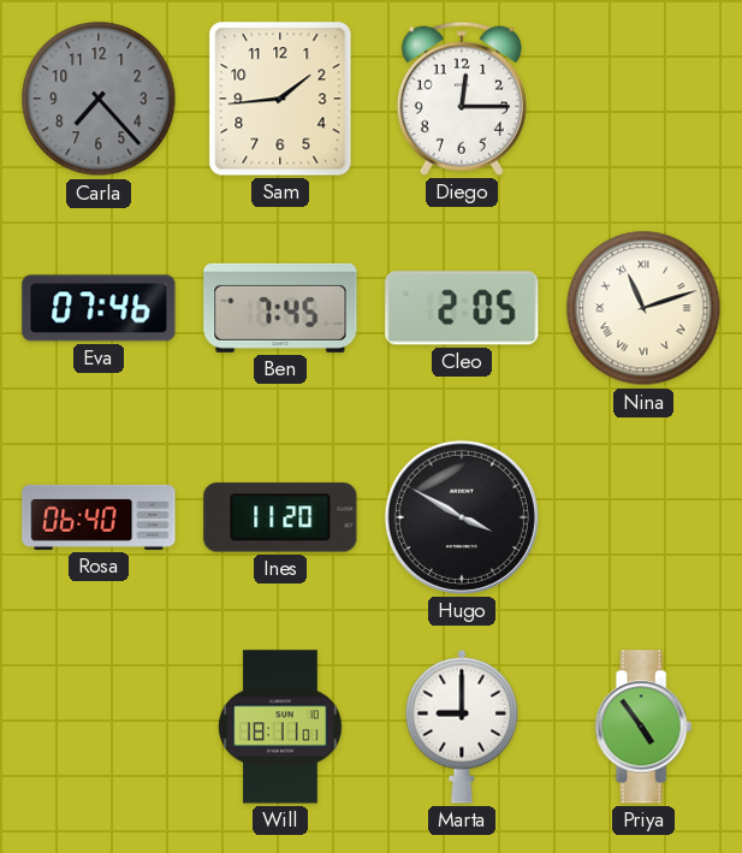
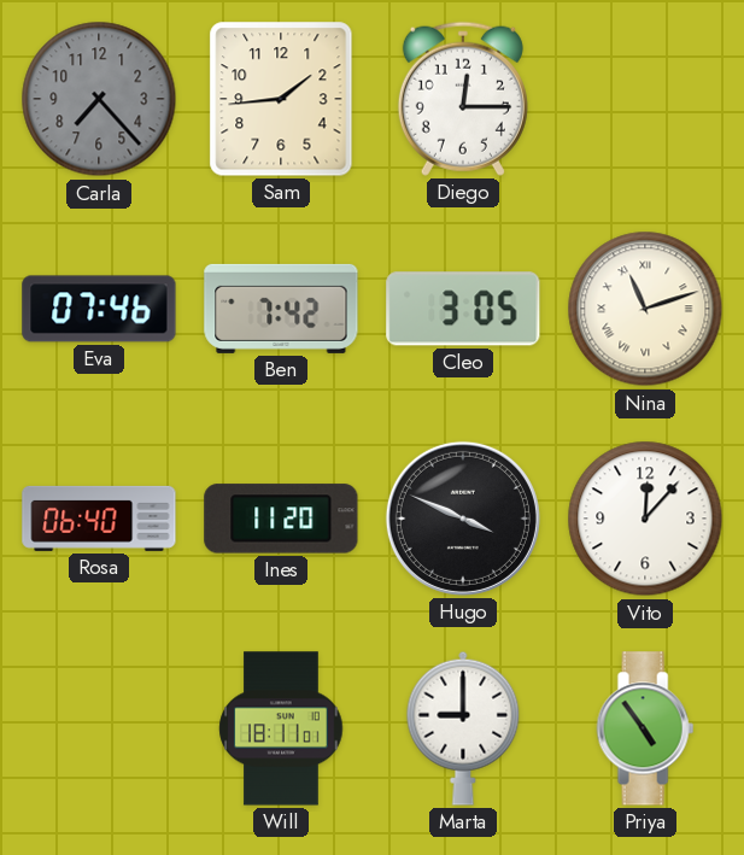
Ben: 7:45 -> 7:42 (281, 309)
Cleo: 2:05 -> 3:05 (463, 309)
Hugo: 3:50 -> 3:49 (463, 519)
Vito: none -> 12:07 (645, 519)
